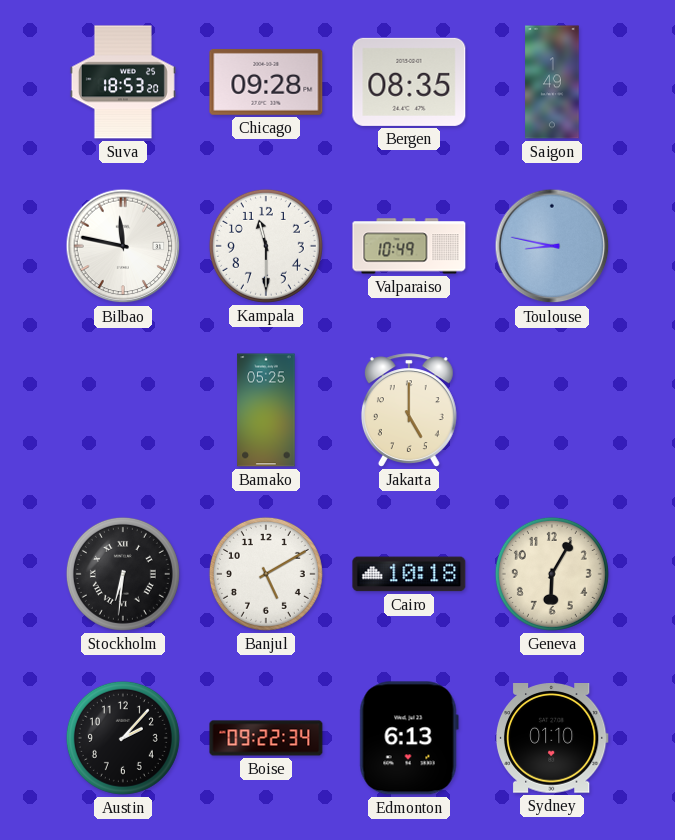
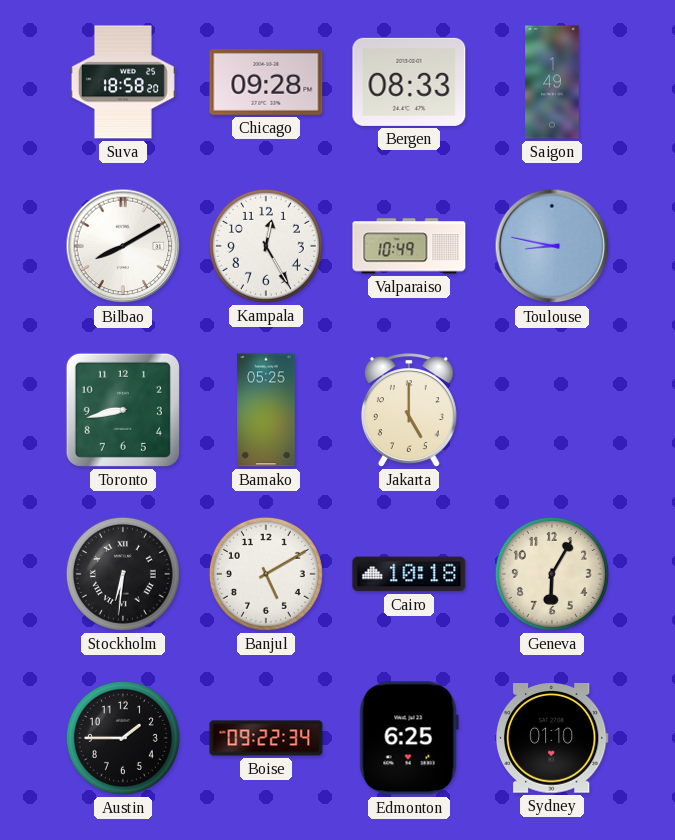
Suva: 18:53 -> 18:58 (123, 82)
Bergen: 08:35 -> 08:33 (409, 82)
Bilbao: 11:47 -> 8:10 (123, 246)
Kampala: 11:30 -> 12:25 (266, 246)
Toronto: none -> 8:43 (123, 410)
Austin: 2:07 -> 1:45 (123, 738)
Edmonton: 6:13 -> 6:25 (409, 738)
